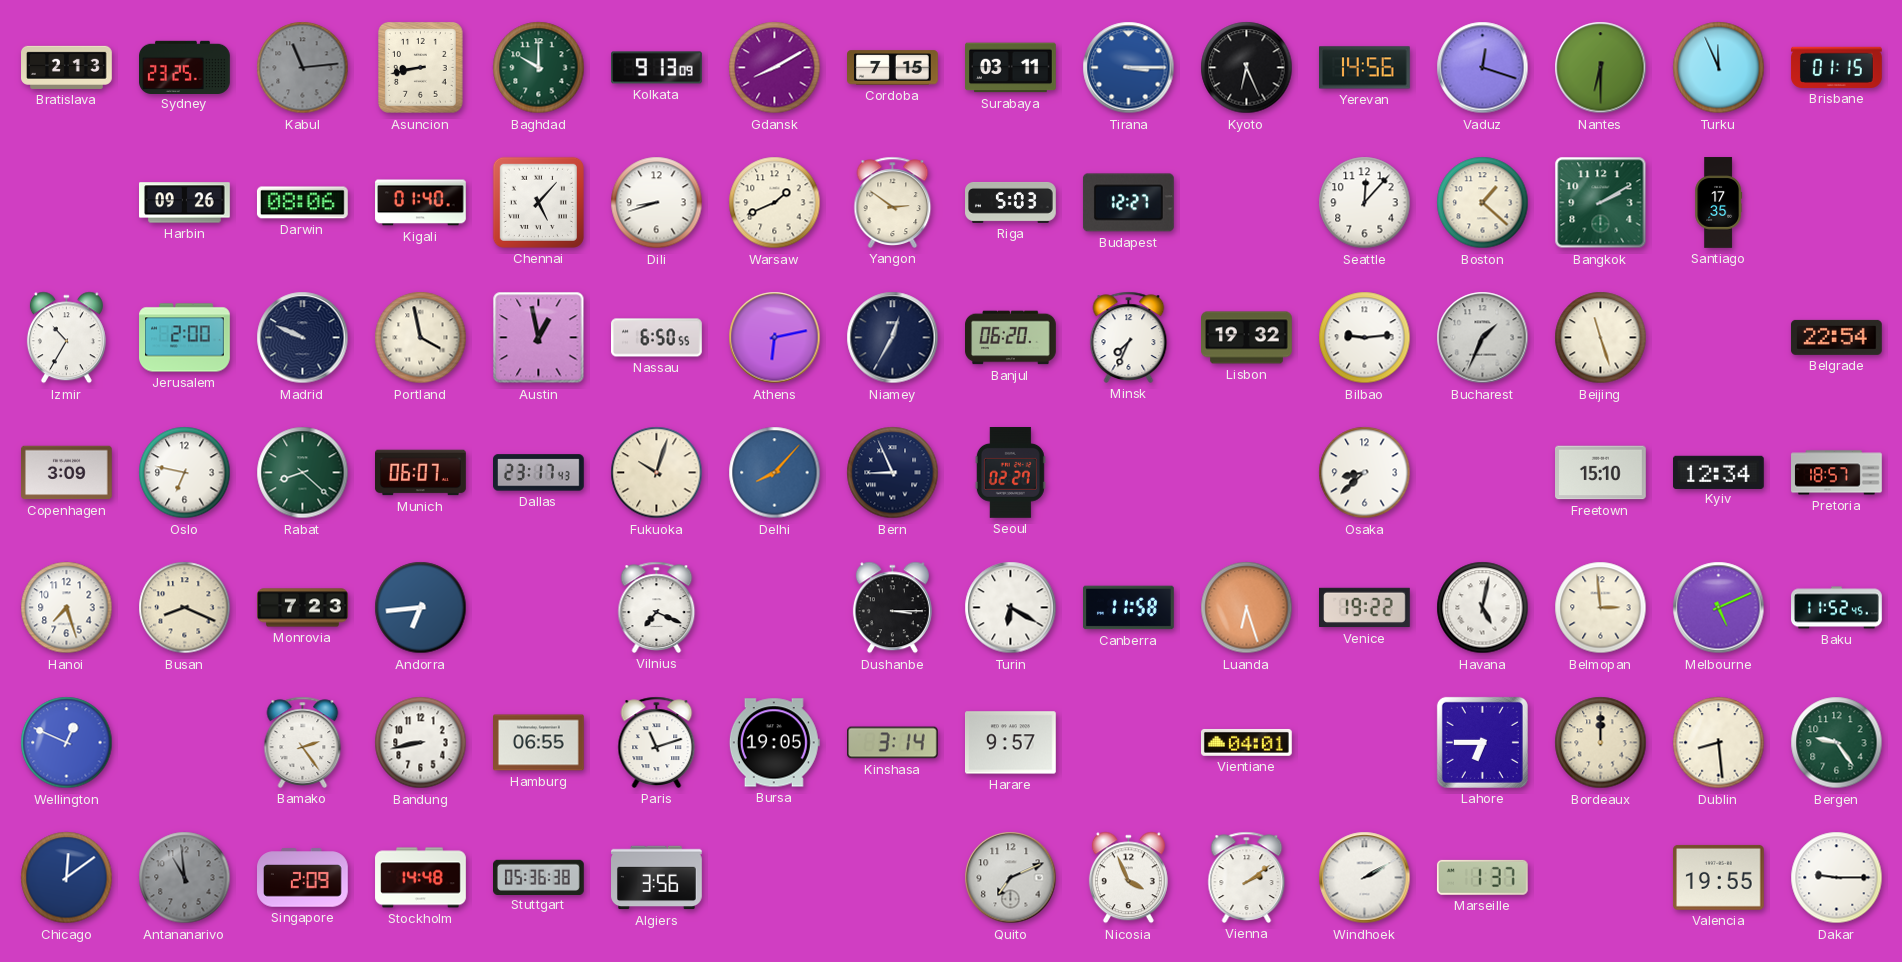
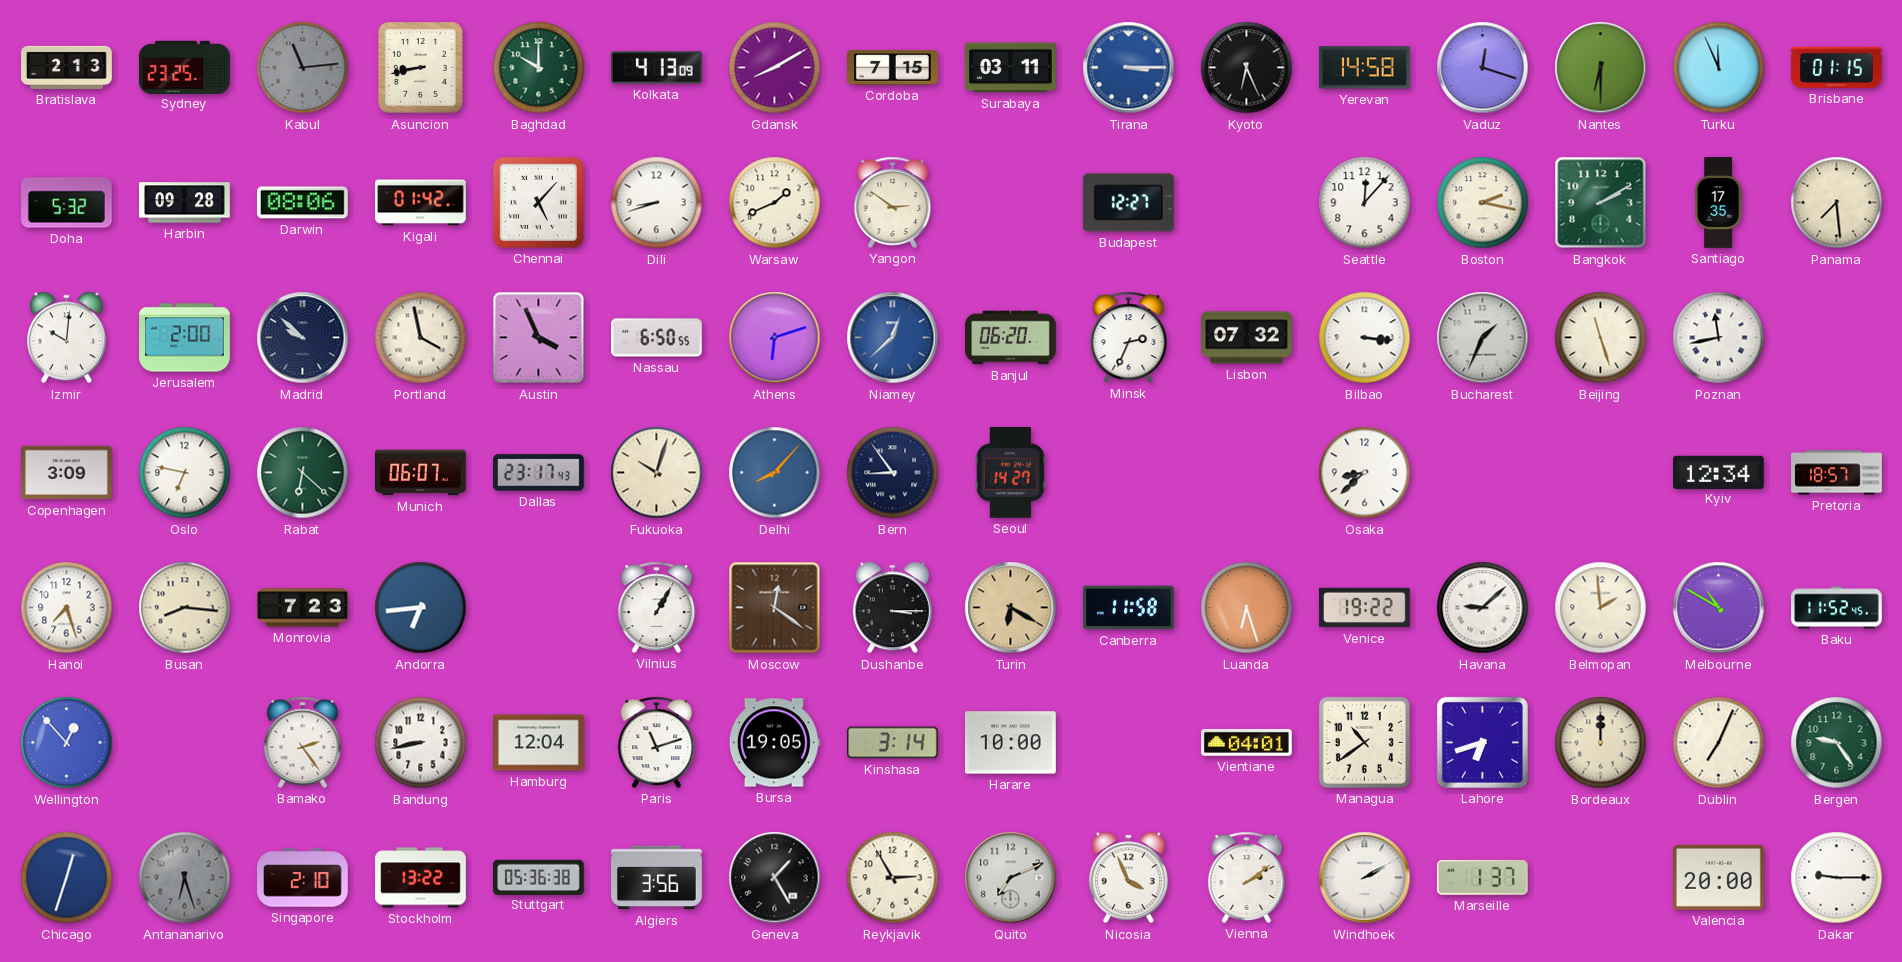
Kolkata: 9:13 -> 4:13 (657, 68)
Yerevan: 14:56 -> 14:58 (1365, 68)
Doha: none -> 5:32 (67, 203)
Harbin: 09:26 -> 09:28 (185, 203)
Kigali: 01:40 -> 01:42 (421, 203)
Riga: 5:03 -> none (1011, 202)
Boston: 1:22 -> 2:17 (1483, 203)
Panama: none -> 7:29 (1837, 203)
Izmir: 10:35 -> 10:01 (66, 338)
Madrid: 9:49 -> 9:52 (303, 338)
Austin: 12:58 -> 3:56 (539, 338)
Athens: 6:13 -> 6:12 (775, 338)
Niamey: 12:35 -> 12:38 (893, 338)
Niamey dial: navy -> blue (893, 338)
Minsk: 7:34 -> 2:34 (1129, 337)
Lisbon: 19:32 -> 07:32 (1247, 338)
Bilbao: 9:14 -> 3:16 (1365, 338)
Poznan: none -> 11:43 (1719, 338)
Belgrade: 22:54 -> none (1836, 337)
Rabat: 8:22 -> 6:22 (303, 473)
Bern: 8:56 -> 8:54 (893, 473)
Seoul: 02:27 -> 14:27 (1010, 473)
Freetown: 15:10 -> none (1601, 473)
Busan: 8:19 -> 8:16 (185, 608)
Vilnius: 7:19 -> 1:05 (657, 607)
Moscow: none -> 12:21 (775, 608)
Turin dial: white -> champagne (1011, 608)
Havana: 5:02 -> 9:08 (1483, 608)
Belmopan: 2:59 -> 1:59 (1601, 608)
Melbourne: 5:11 -> 10:50 (1719, 608)
Wellington: 12:49 -> 12:53 (67, 743)
Hamburg: 06:55 -> 12:04 (539, 743)
Harare: 9:57 -> 10:00 (1011, 743)
Managua: none -> 10:39 (1364, 742)
Lahore: 6:45 -> 6:42 (1482, 742)
Dublin: 8:29 -> 7:04 (1719, 743)
Chicago: 12:09 -> 12:33 (67, 878)
Antananarivo: 10:59 -> 6:27 (185, 878)
Singapore: 2:09 -> 2:10 (303, 878)
Stockholm: 14:48 -> 13:22 (421, 878)
Geneva: none -> 1:25 (775, 878)
Reykjavik: none -> 2:55 (893, 878)
Valencia: 19:55 -> 20:00 (1719, 877)
